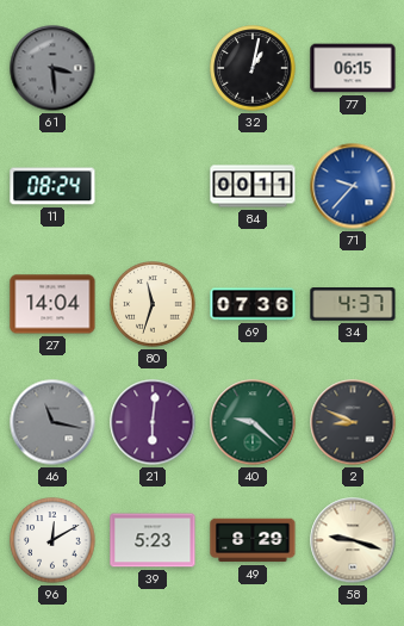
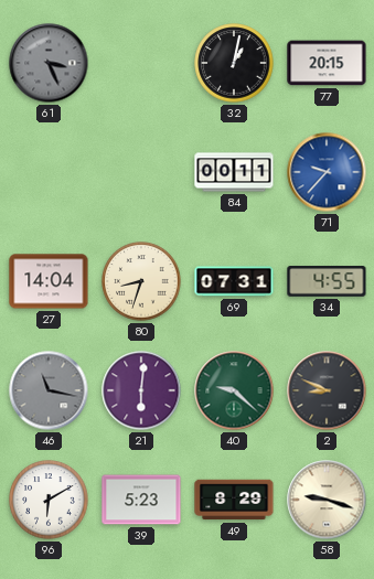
61: 3:29 -> 3:26 (49, 63)
77: 06:15 -> 20:15 (327, 63)
11: 08:24 -> none (52, 186)
80: 11:33 -> 8:33 (141, 281)
69: 07:36 -> 07:31 (234, 281)
34: 4:37 -> 4:55 (327, 281)
96: 12:10 -> 6:10 (49, 500)
